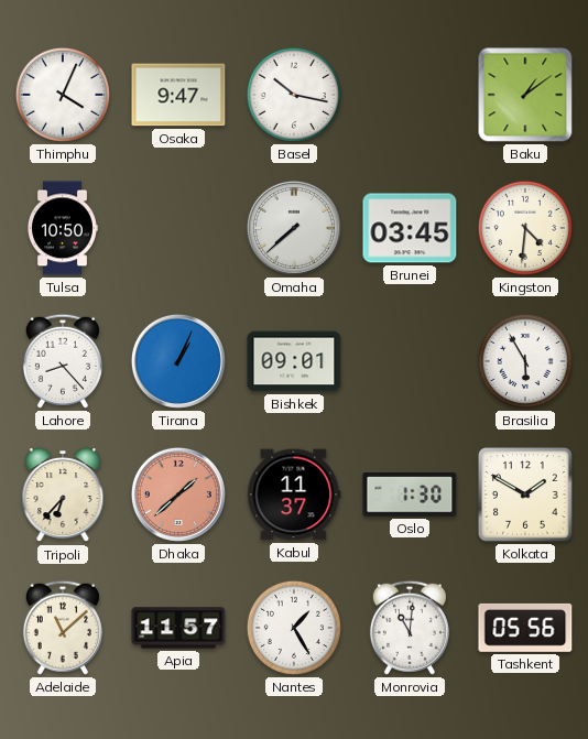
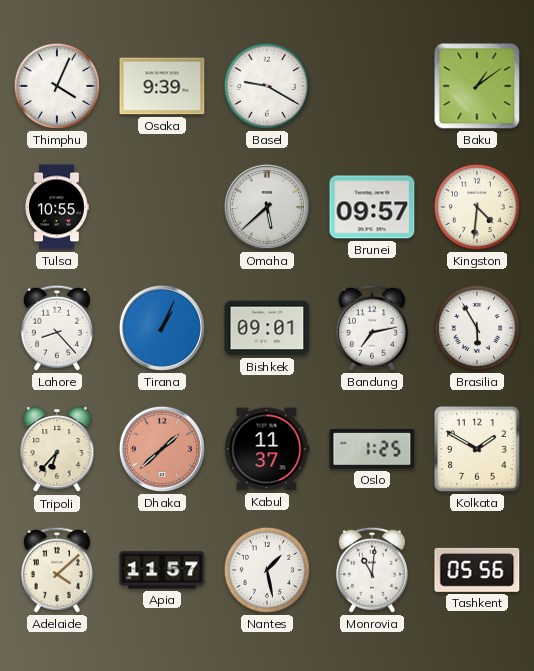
Osaka: 9:47 -> 9:39 (162, 86)
Basel: 10:17 -> 9:20 (267, 86)
Tulsa: 10:50 -> 10:55 (57, 207)
Omaha: 7:38 -> 5:38 (267, 207)
Brunei: 03:45 -> 09:57 (372, 207)
Bandung: none -> 7:13 (372, 328)
Oslo: 1:30 -> 1:25 (372, 450)
Adelaide: 11:08 -> 4:08 (57, 570)
Nantes: 1:25 -> 1:28 (267, 570)
